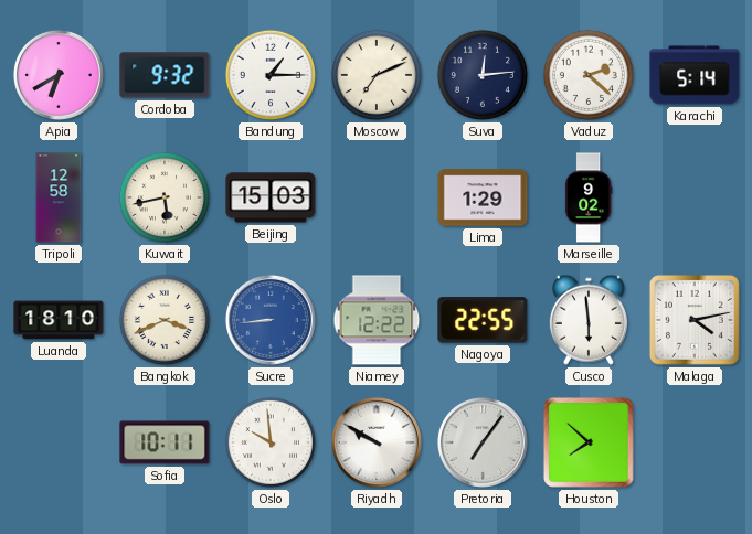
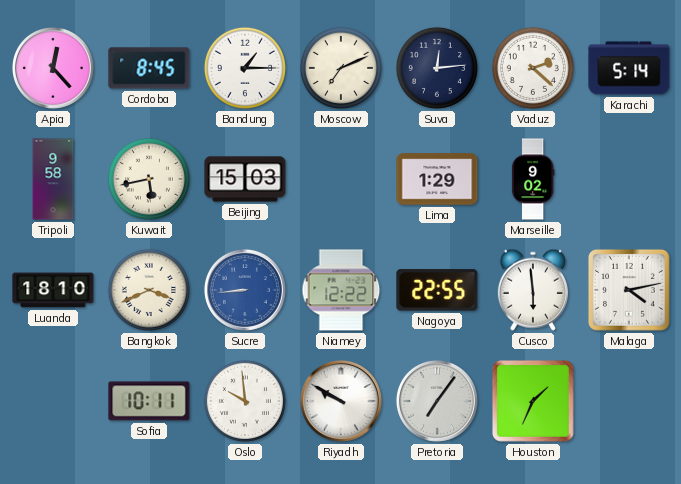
Apia: 6:40 -> 12:23 (53, 68)
Cordoba: 9:32 -> 8:45 (149, 68)
Tripoli: 12:58 -> 9:58 (53, 179)
Houston: 7:52 -> 1:34 (533, 401)
